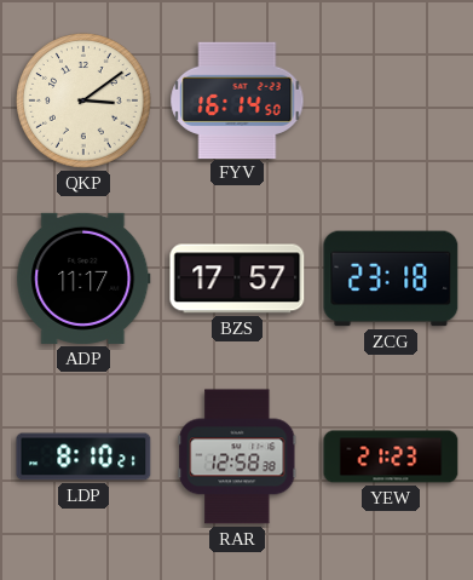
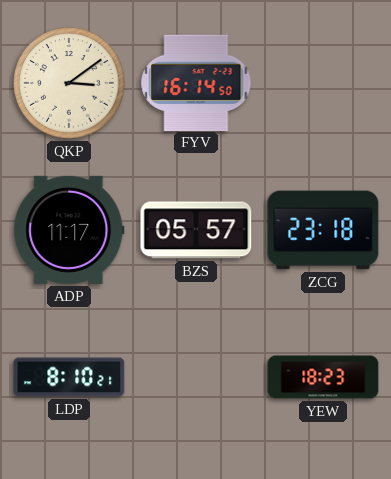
BZS: 17:57 -> 05:57 (196, 230)
RAR: 12:58 -> none (237, 456)
YEW: 21:23 -> 18:23 (323, 377)
